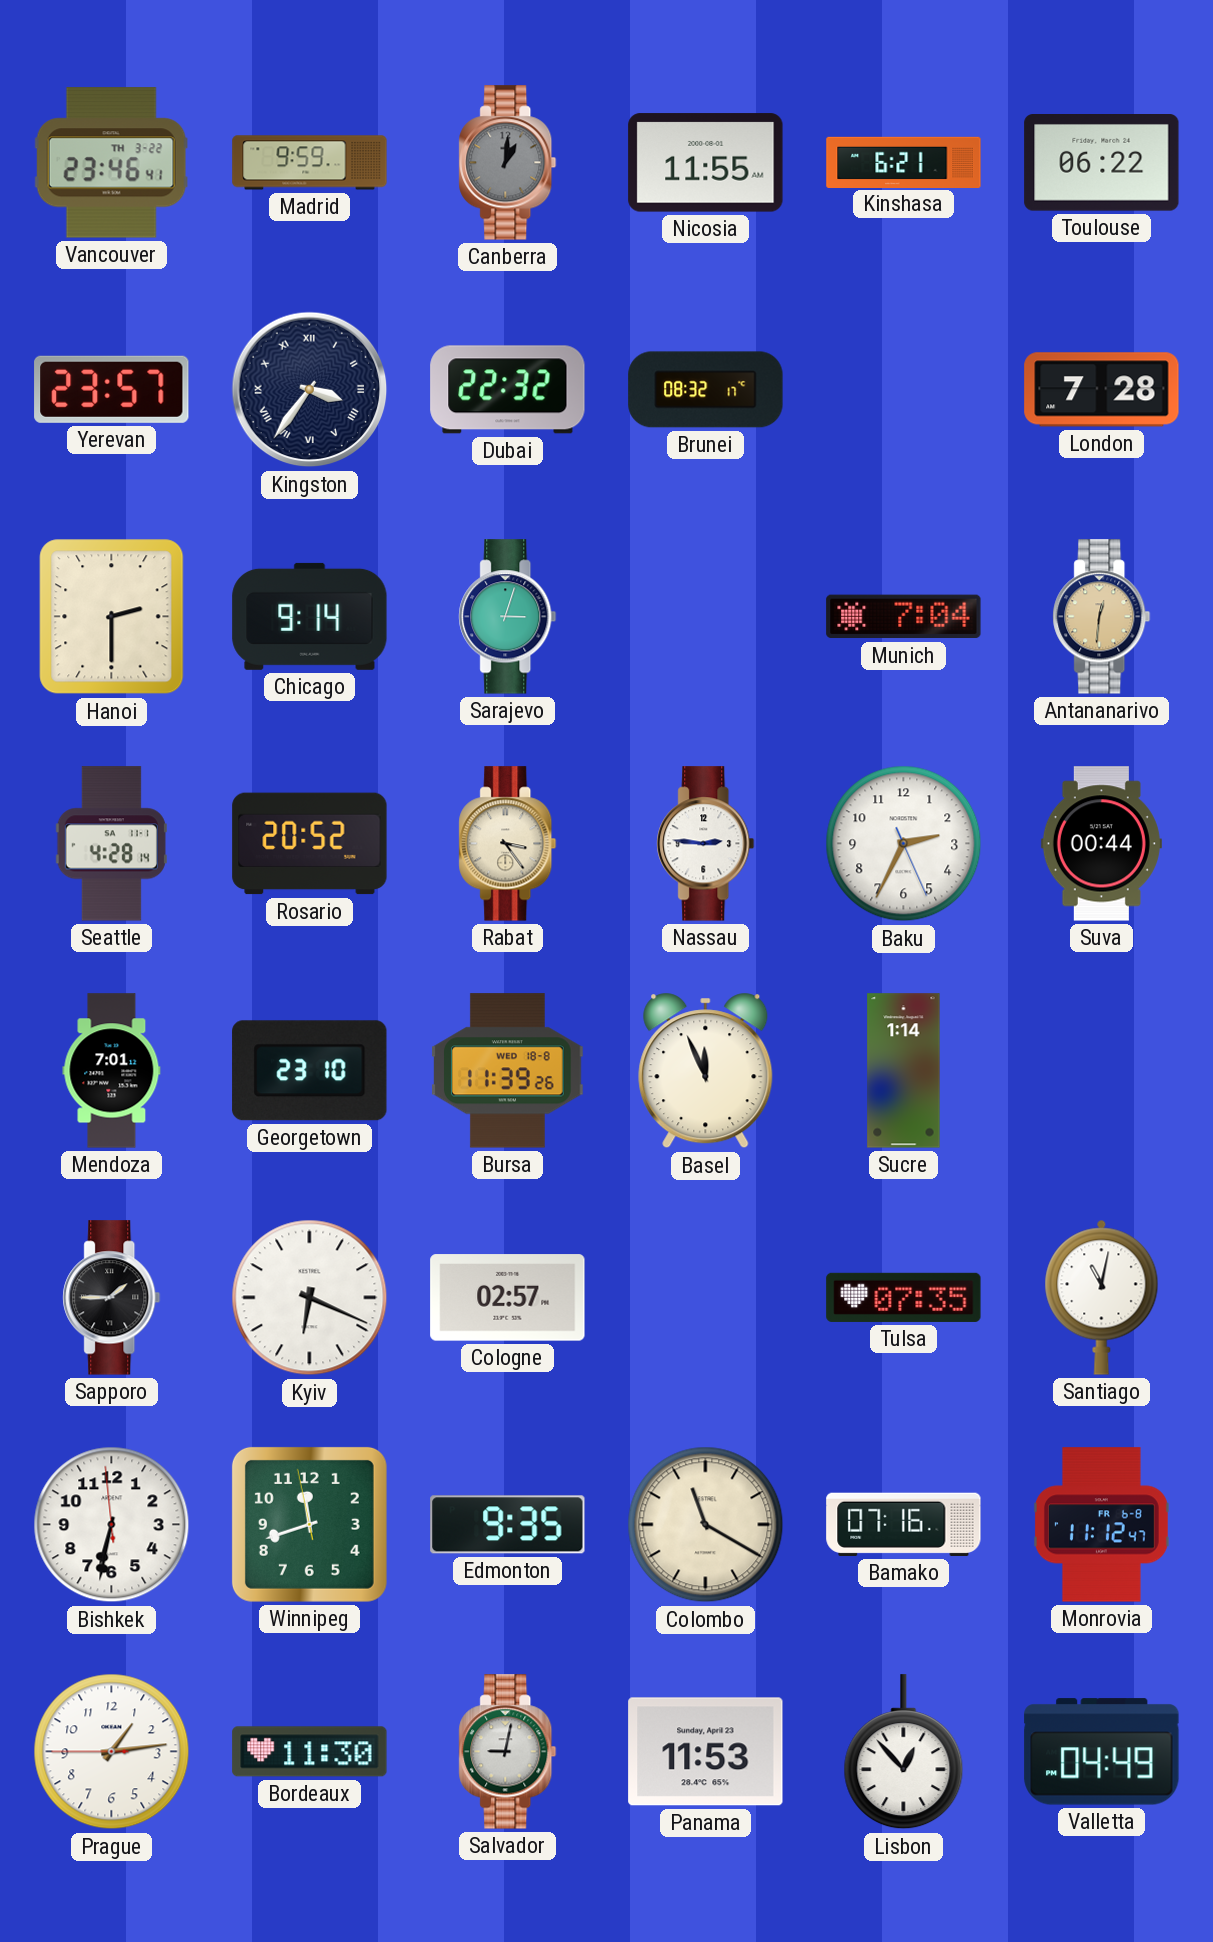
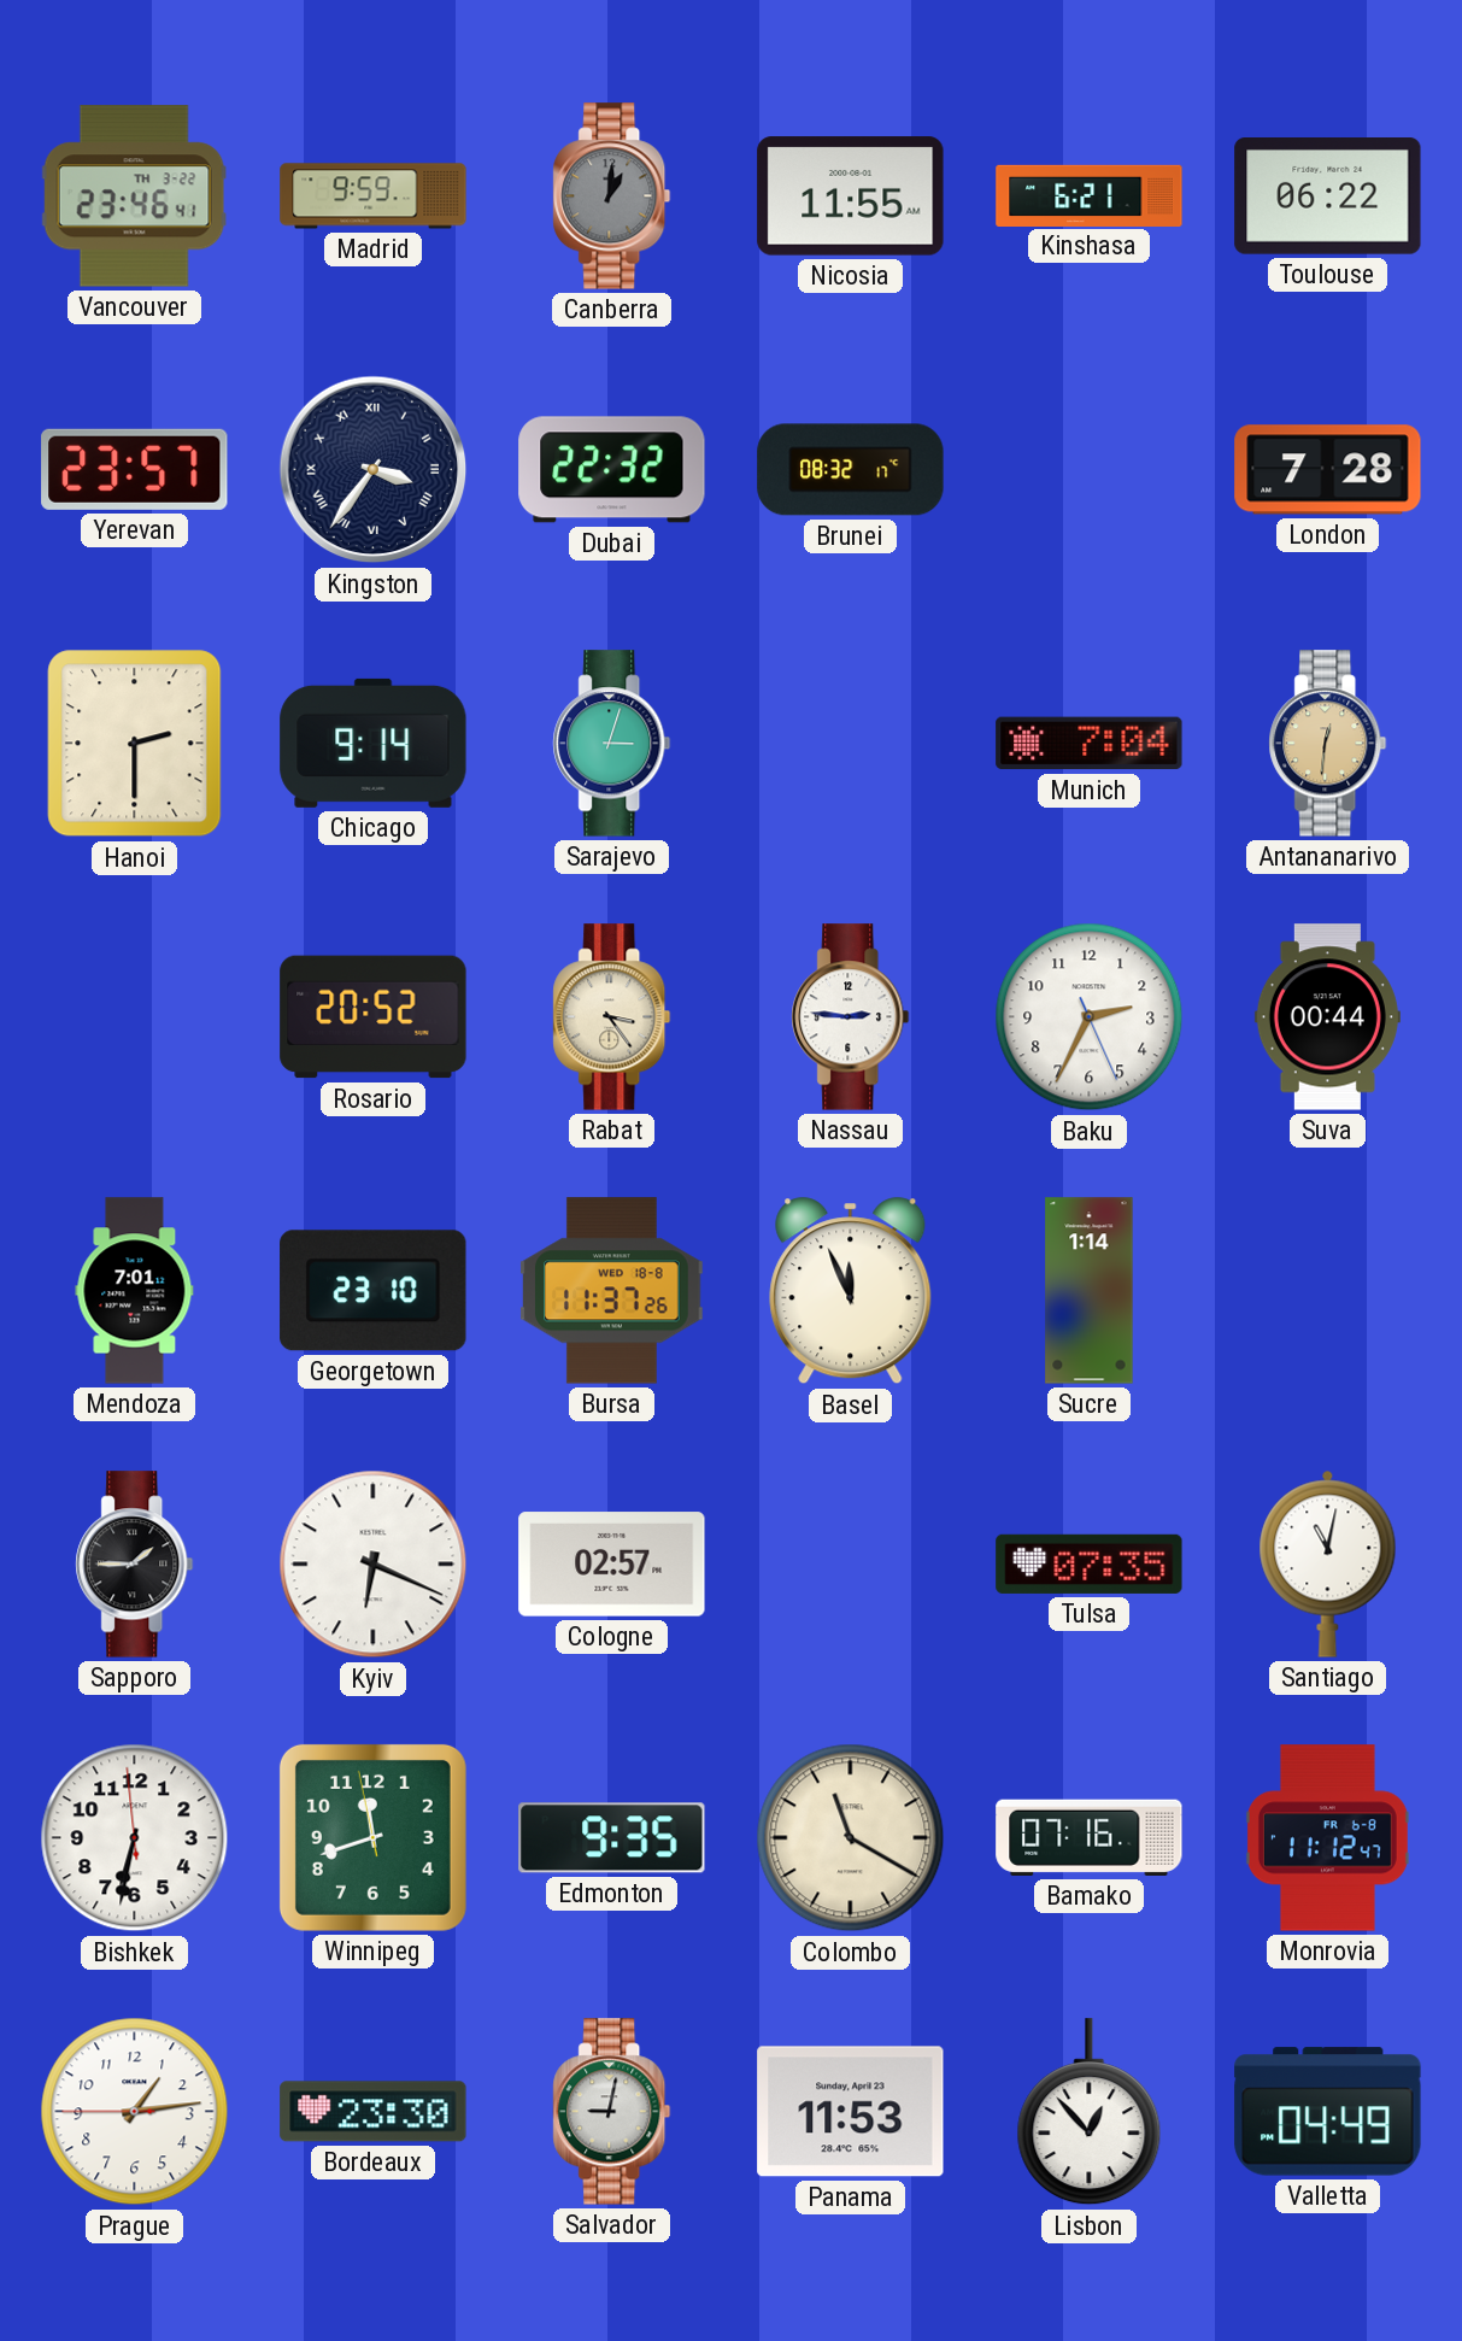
Seattle: 4:28 -> none (111, 844)
Bursa: 11:39 -> 11:37 (612, 1291)
Bordeaux: 11:30 -> 23:30 (374, 2112)
